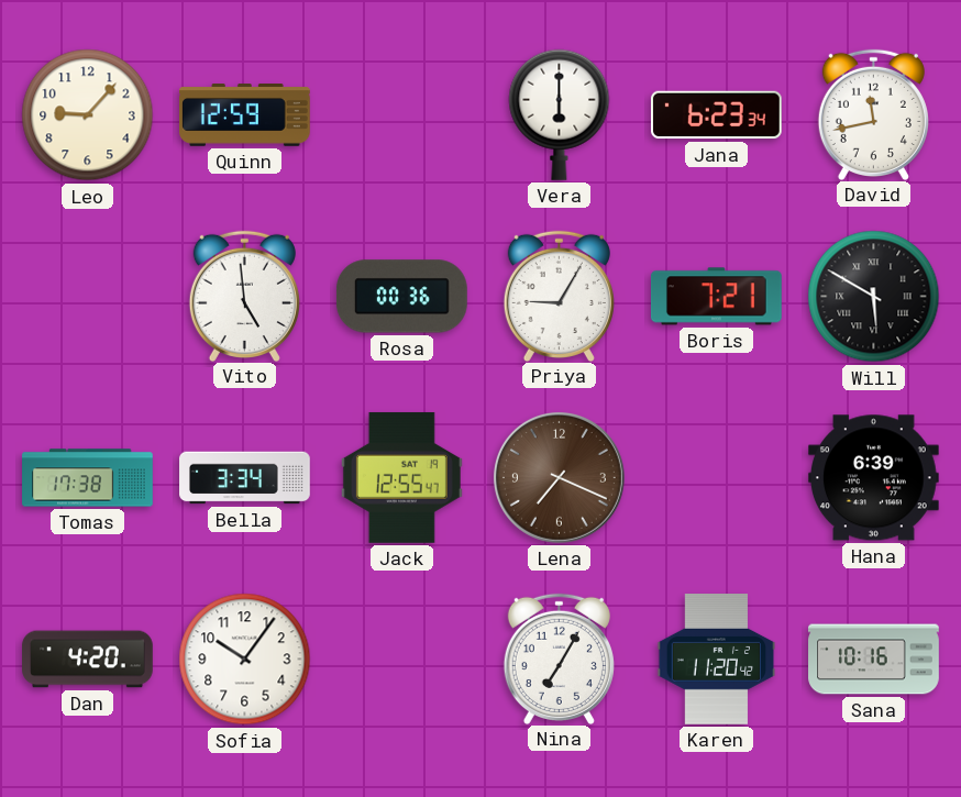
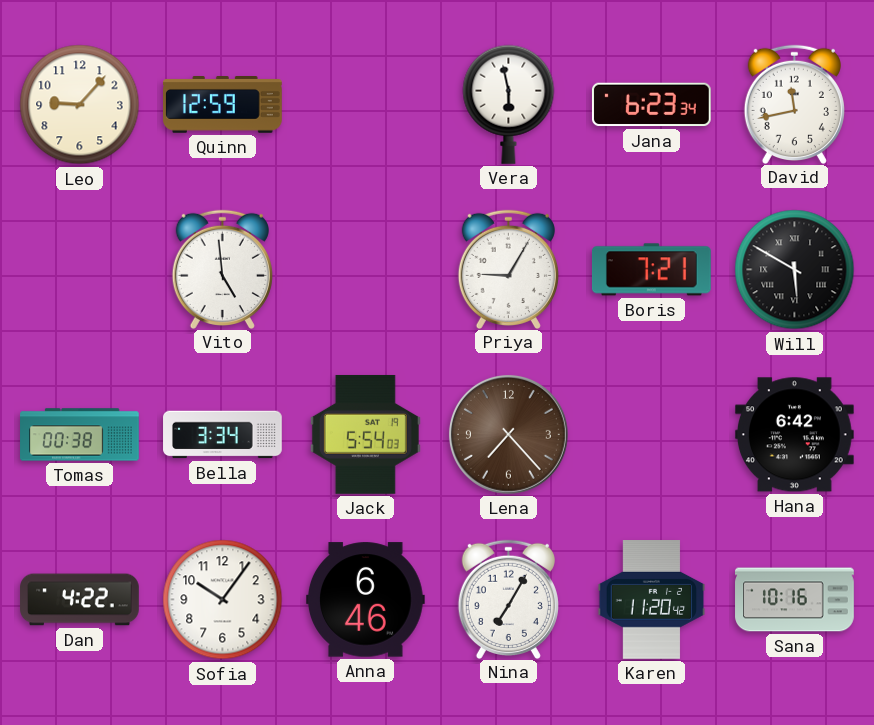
Vera: 6:00 -> 5:58 (509, 104)
Rosa: 00:36 -> none (401, 297)
Tomas: 17:38 -> 00:38 (80, 435)
Jack: 12:55 -> 5:54 (365, 434)
Lena: 7:19 -> 7:23 (508, 434)
Hana: 6:39 -> 6:42 (794, 435)
Dan: 4:20 -> 4:22 (80, 600)
Anna: none -> 6:46 (366, 600)
